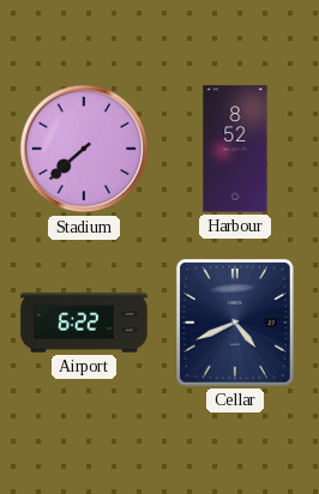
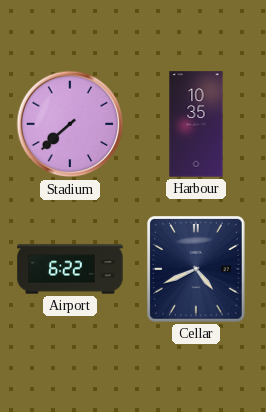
Harbour: 8:52 -> 10:35 (196, 124)
